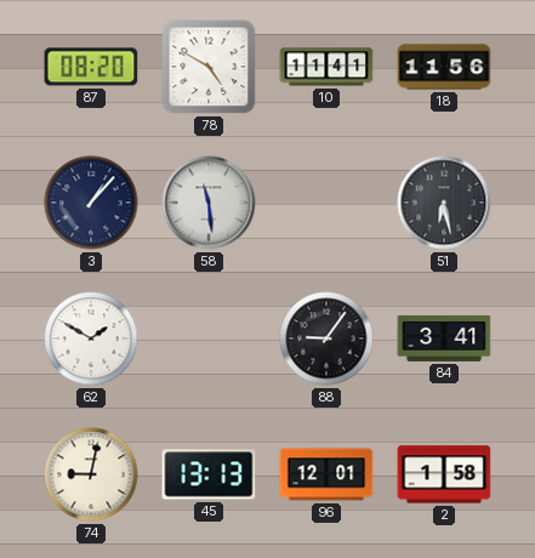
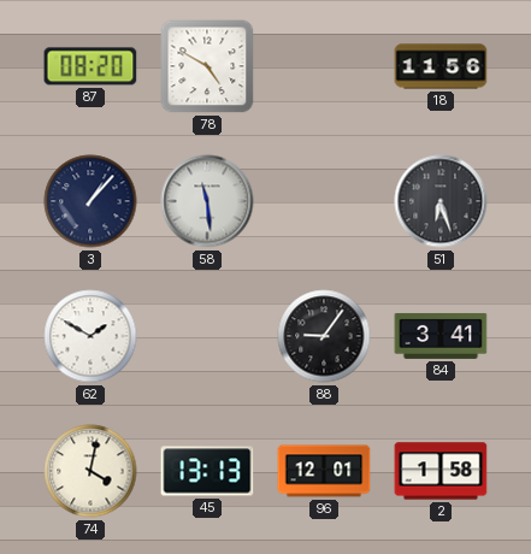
10: 11:41 -> none (326, 67)
51: 6:28 -> 6:27 (441, 201)
74: 9:02 -> 4:02 (90, 471)
